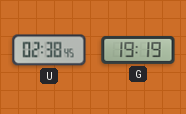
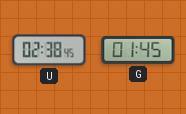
G: 19:19 -> 01:45 (138, 50)
